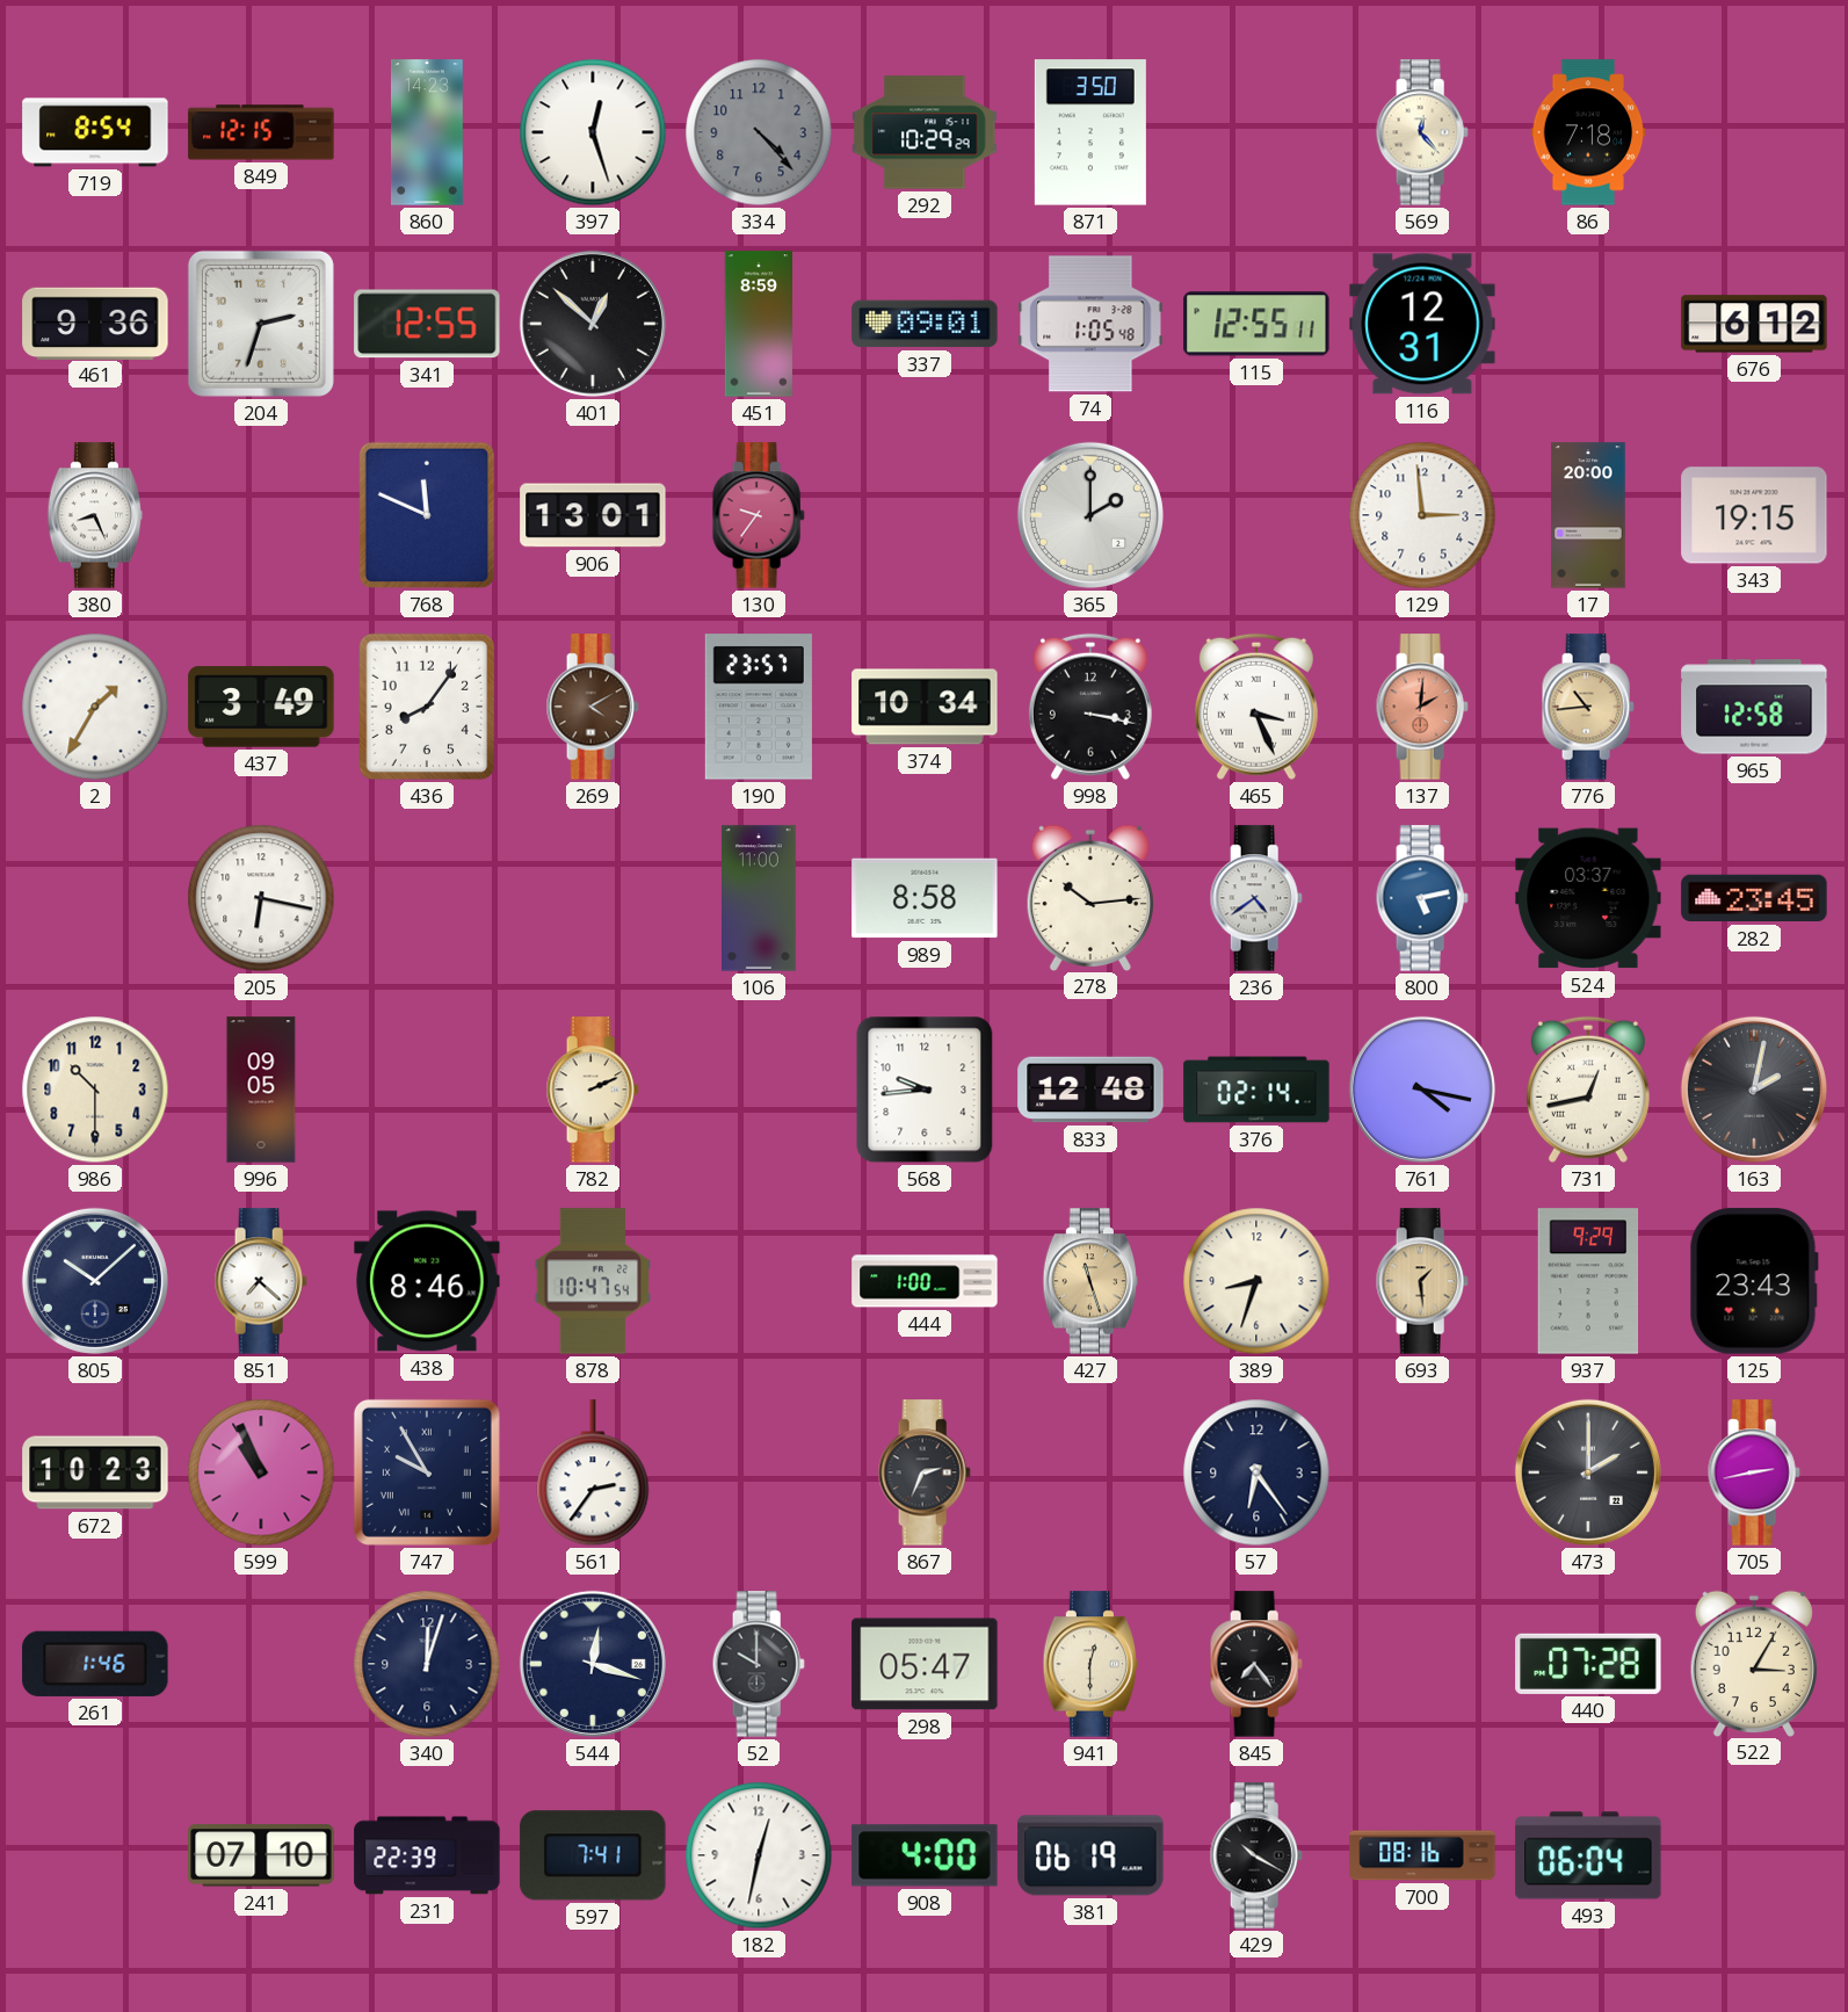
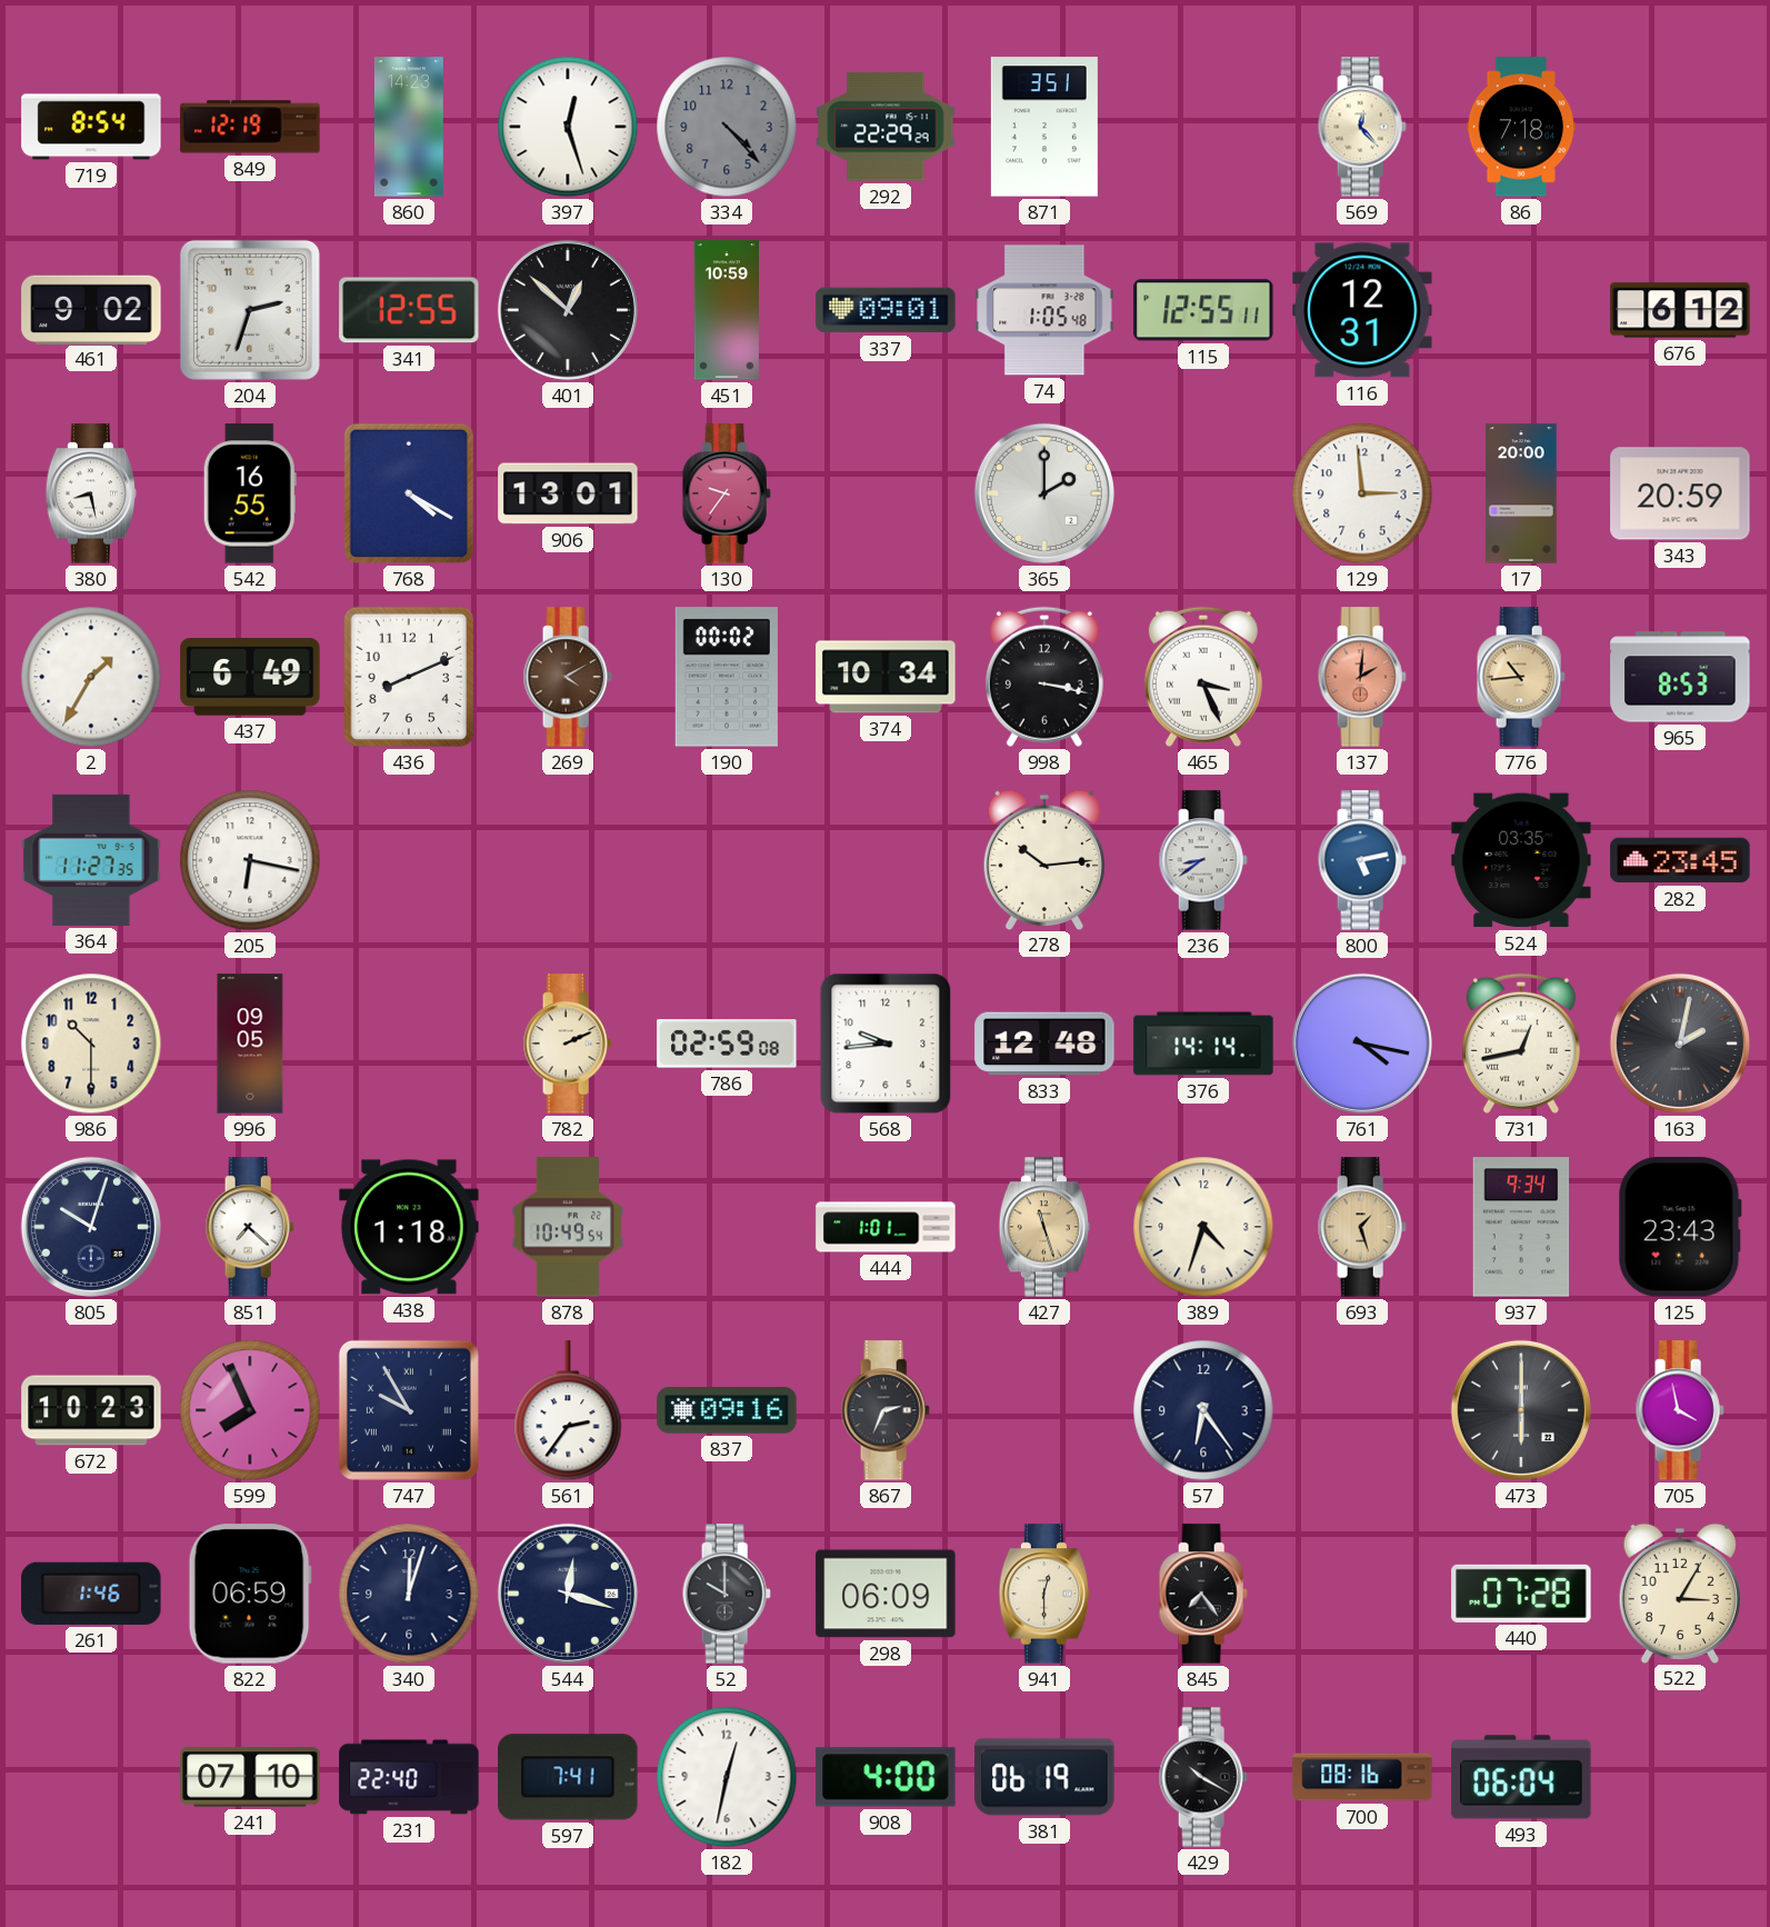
849: 12:15 -> 12:19 (250, 127)
292: 10:29 -> 22:29 (886, 127)
871: 3:50 -> 3:51 (1044, 127)
461: 9:36 -> 9:02 (91, 309)
451: 8:59 -> 10:59 (726, 310)
380: 8:26 -> 8:28 (91, 493)
542: none -> 16:55 (250, 493)
768: 11:49 -> 4:20 (409, 493)
343: 19:15 -> 20:59 (1680, 493)
437: 3:49 -> 6:49 (250, 677)
436: 8:06 -> 8:11 (409, 677)
190: 23:57 -> 00:02 (727, 677)
965: 12:58 -> 8:53 (1680, 677)
364: none -> 11:27 (91, 860)
106: 11:00 -> none (760, 898)
989: 8:58 -> none (925, 898)
236: 4:39 -> 8:39 (1203, 860)
524: 03:37 -> 03:35 (1521, 860)
786: none -> 02:59 (727, 1044)
376: 02:14 -> 14:14 (1203, 1044)
805: 10:08 -> 10:03 (91, 1227)
438: 8:46 -> 1:18 (409, 1227)
878: 10:47 -> 10:49 (568, 1227)
444: 1:00 -> 1:01 (886, 1227)
389: 8:33 -> 4:33 (1203, 1227)
693: 1:29 -> 1:27 (1362, 1227)
937: 9:29 -> 9:34 (1521, 1227)
599: 10:56 -> 7:56 (250, 1410)
837: none -> 09:16 (727, 1410)
473: 2:00 -> 6:00 (1521, 1410)
705: 2:43 -> 3:58 (1680, 1410)
822: none -> 06:59 (250, 1594)
298: 05:47 -> 06:09 (886, 1594)
231: 22:39 -> 22:40 (409, 1777)
